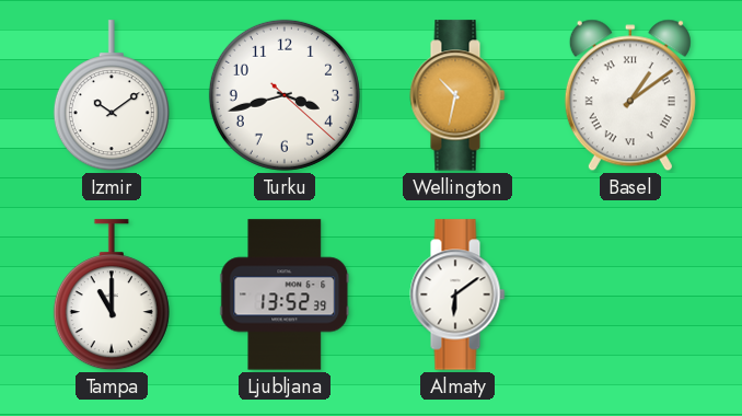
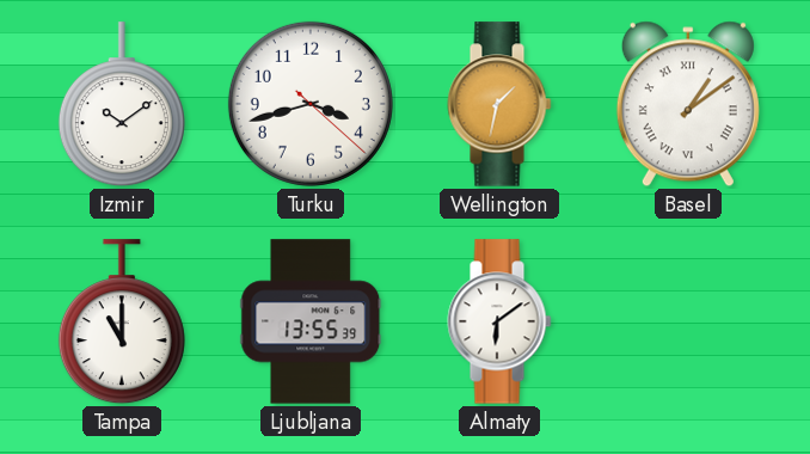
Wellington: 10:32 -> 1:32 (499, 104)
Ljubljana: 13:52 -> 13:55 (311, 321)
